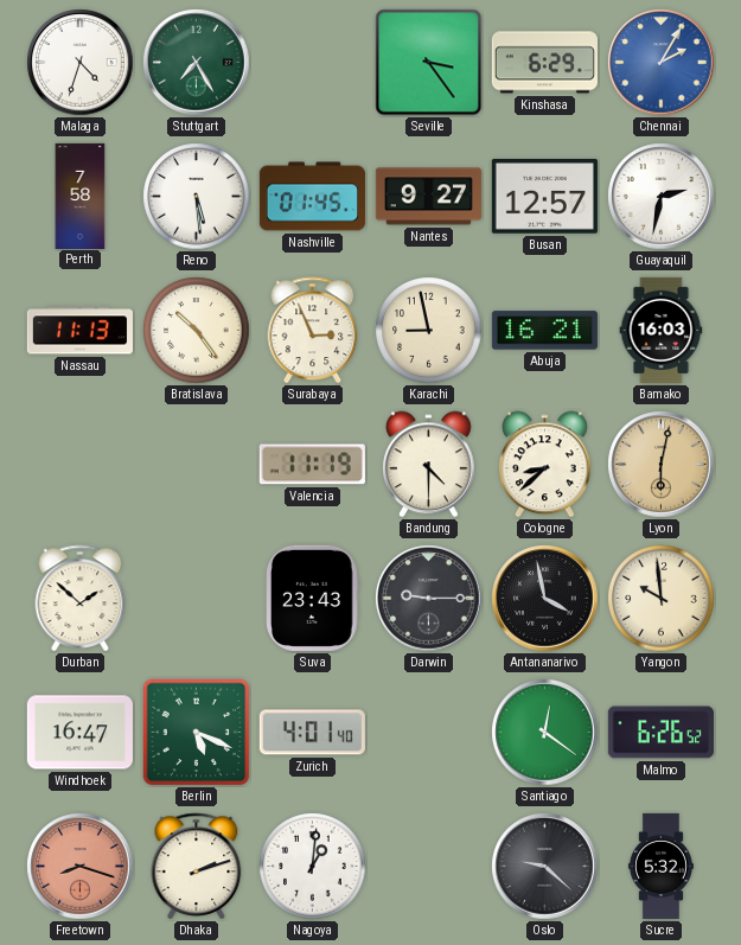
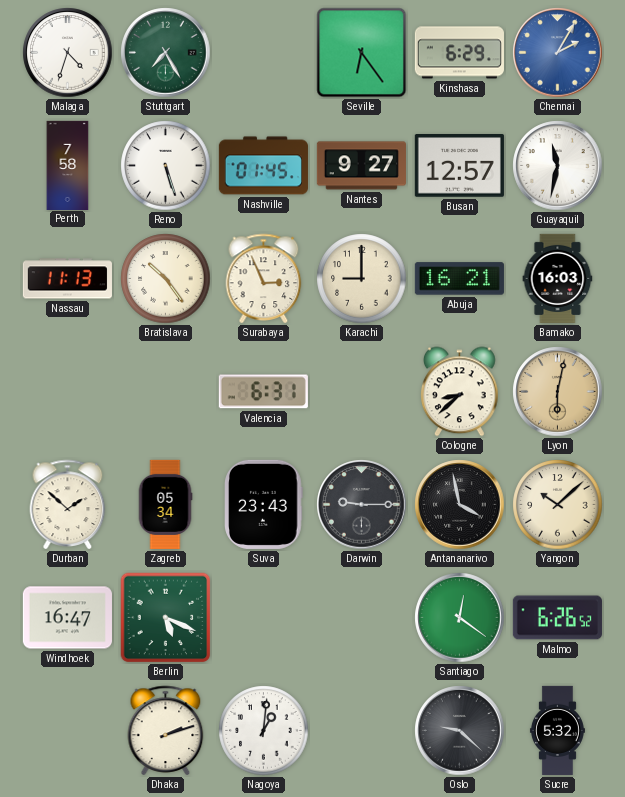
Seville: 3:24 -> 6:24 (362, 53)
Reno: 5:29 -> 5:27 (166, 166)
Guayaquil: 2:32 -> 11:32 (558, 166)
Karachi: 8:58 -> 9:00 (362, 279)
Valencia: 11:19 -> 6:31 (263, 392)
Bandung: 4:30 -> none (429, 465)
Zagreb: none -> 05:34 (165, 504)
Yangon: 9:59 -> 10:08 (558, 505)
Zurich: 4:01 -> none (312, 733)
Freetown: 8:18 -> none (81, 867)
